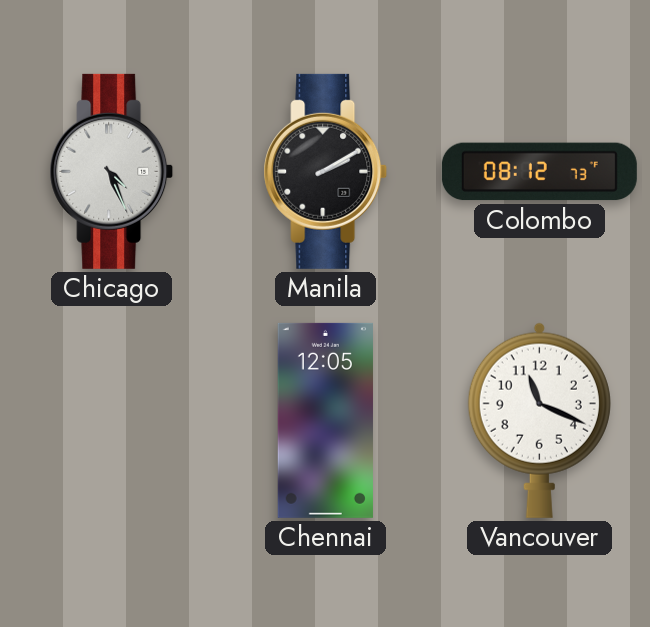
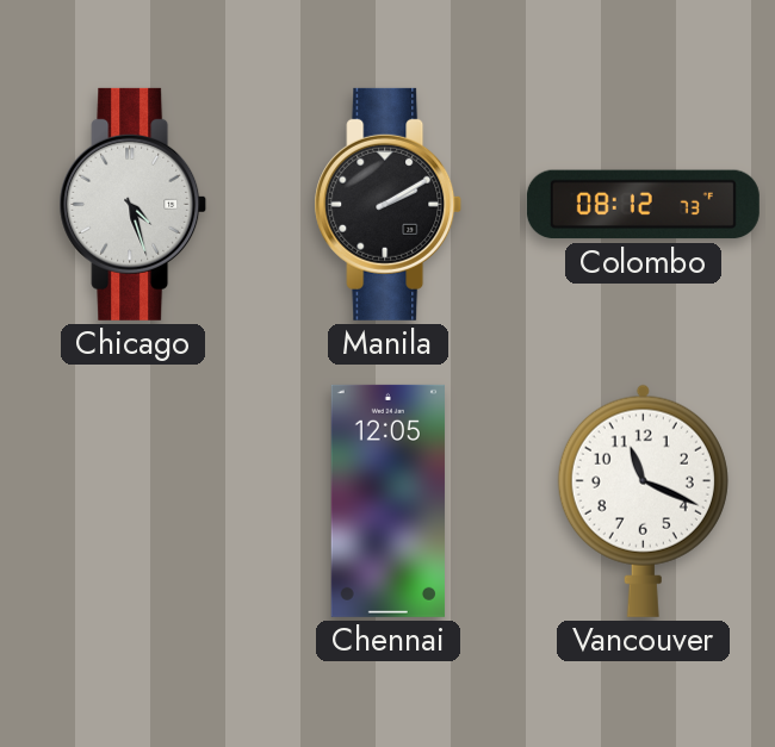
Chicago: 4:26 -> 4:27 (134, 204)
